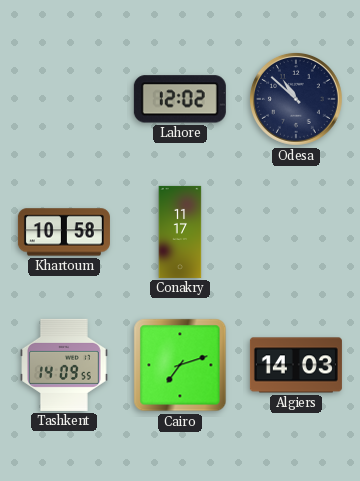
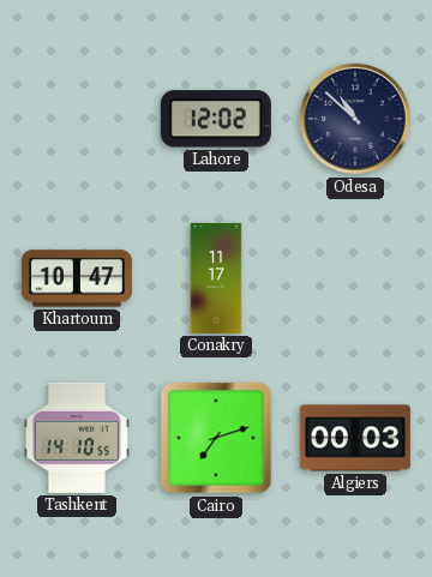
Khartoum: 10:58 -> 10:47 (77, 278)
Tashkent: 14:09 -> 14:10 (78, 438)
Algiers: 14:03 -> 00:03 (355, 438)
